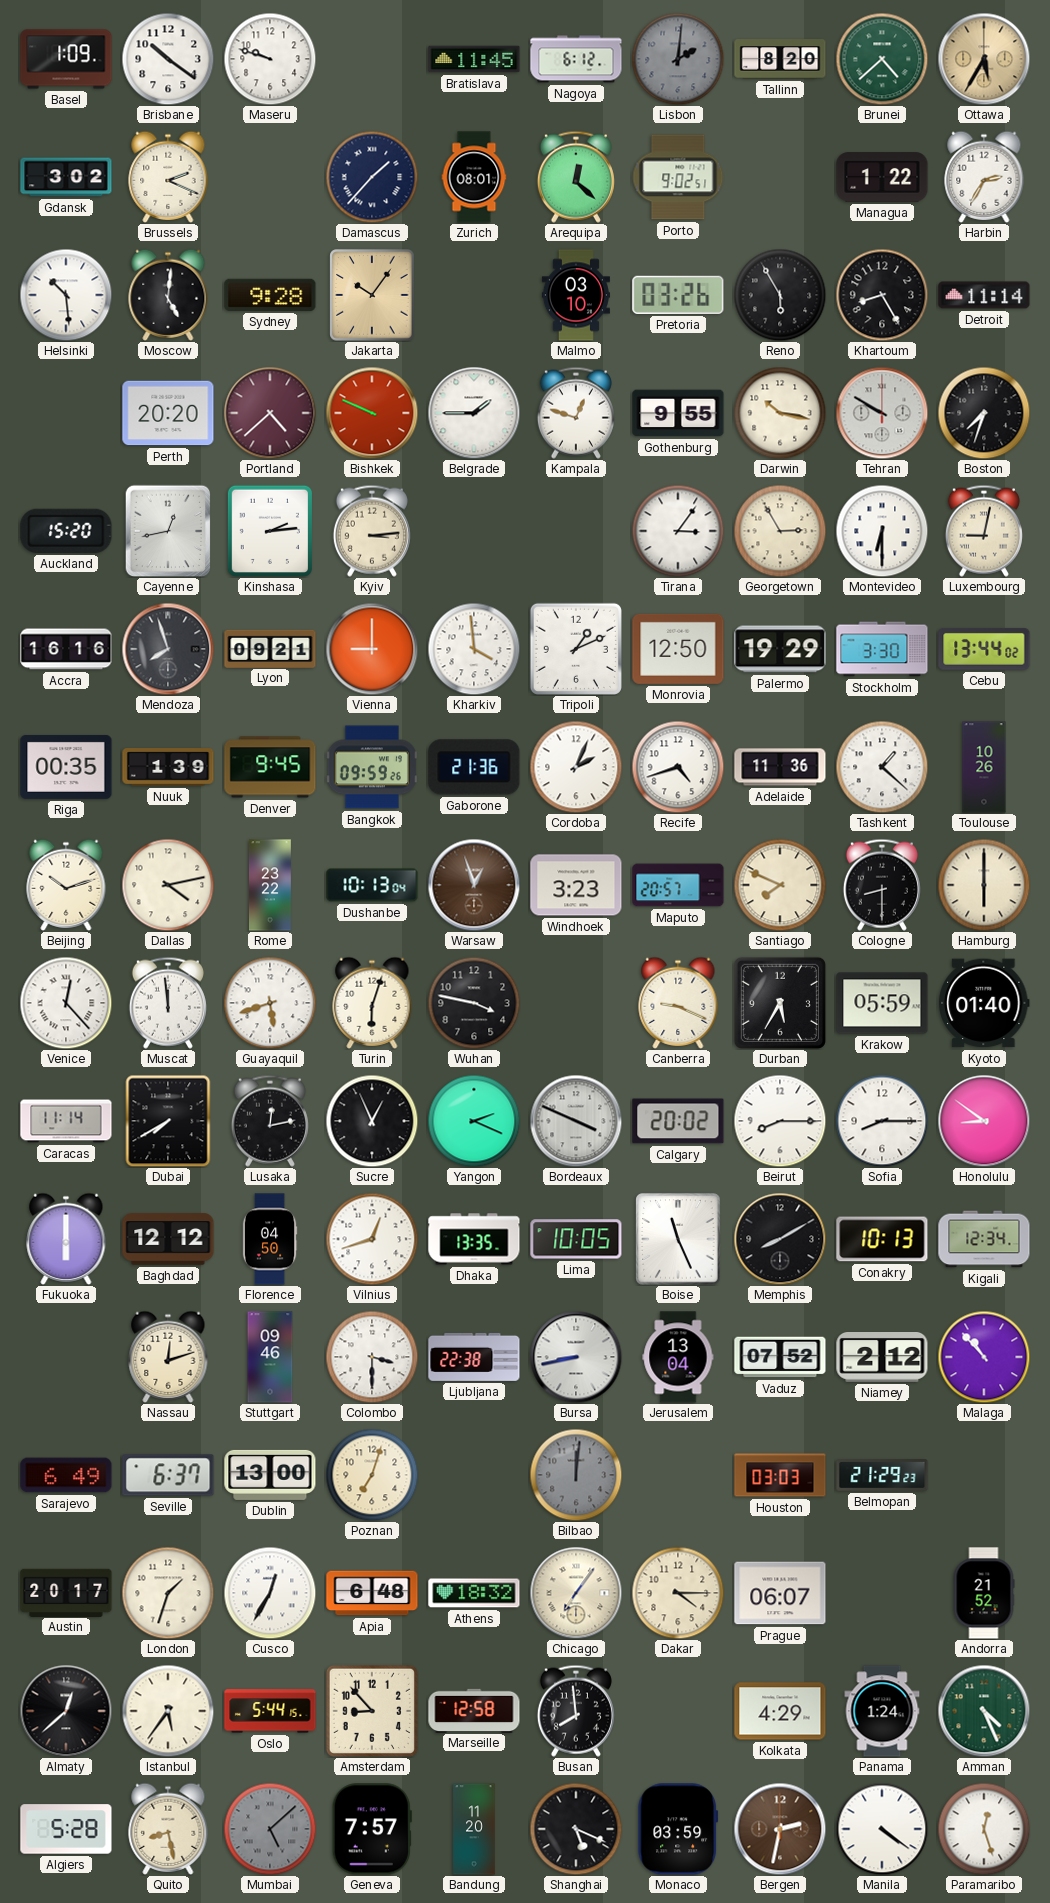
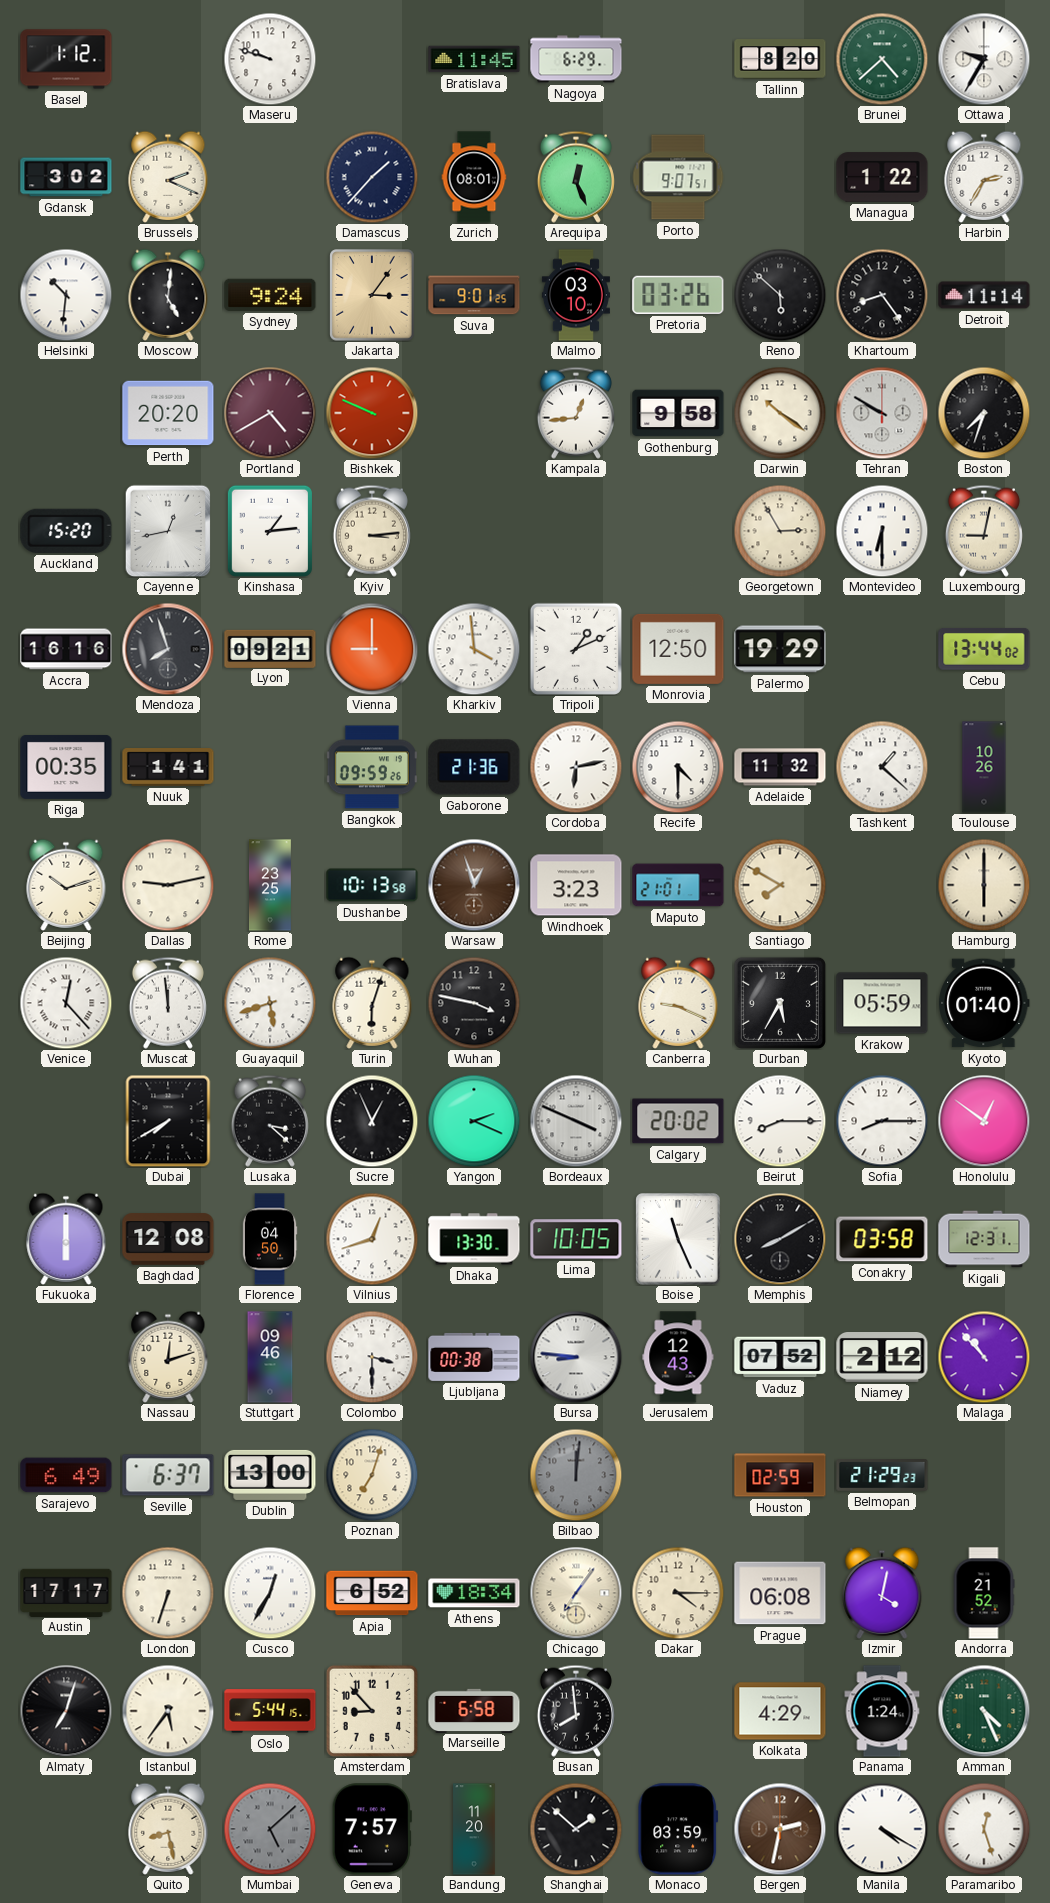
Basel: 1:09 -> 1:12 (66, 59)
Brisbane: 10:21 -> none (168, 59)
Nagoya: 6:12 -> 6:29 (576, 59)
Lisbon: 2:01 -> none (678, 59)
Ottawa: 5:35 -> 9:35 (984, 59)
Ottawa dial: champagne -> white (984, 59)
Arequipa: 12:22 -> 12:26 (576, 177)
Porto: 9:02 -> 9:07 (678, 177)
Helsinki: 10:29 -> 10:31 (66, 295)
Sydney: 9:28 -> 9:24 (270, 295)
Jakarta: 10:06 -> 3:06 (372, 295)
Suva: none -> 9:01 (474, 295)
Reno: 5:55 -> 5:52 (780, 295)
Khartoum: 8:25 -> 8:24 (882, 295)
Portland: 4:38 -> 4:40 (270, 413)
Belgrade: 1:45 -> none (474, 413)
Kampala: 12:48 -> 12:44 (576, 413)
Gothenburg: 9:55 -> 9:58 (678, 413)
Darwin: 10:17 -> 10:21 (780, 413)
Kinshasa: 2:14 -> 1:14 (270, 531)
Tirana: 3:06 -> none (678, 531)
Stockholm: 3:30 -> none (882, 649)
Nuuk: 1:39 -> 1:41 (168, 767)
Denver: 9:45 -> none (270, 767)
Cordoba: 2:04 -> 6:13 (576, 767)
Recife: 4:42 -> 4:30 (678, 767)
Adelaide: 11:36 -> 11:32 (780, 767)
Dallas: 4:13 -> 9:13 (168, 885)
Rome: 23:22 -> 23:25 (271, 885)
Dushanbe: 10:13:04 -> 10:13:58 (372, 885)
Maputo: 20:57 -> 21:01 (678, 885)
Santiago: 7:49 -> 7:50 (780, 885)
Cologne: 8:30 -> none (882, 885)
Caracas: 11:14 -> none (66, 1121)
Lusaka: 12:13 -> 3:22 (270, 1121)
Honolulu: 8:51 -> 12:51 (984, 1121)
Baghdad: 12:12 -> 12:08 (168, 1239)
Dhaka: 13:35 -> 13:30 (474, 1239)
Conakry: 10:13 -> 03:58 (882, 1239)
Kigali: 12:34 -> 12:31 (984, 1239)
Ljubljana: 22:38 -> 00:38 (474, 1357)
Bursa: 8:43 -> 8:46 (576, 1357)
Jerusalem: 13:04 -> 12:43 (678, 1357)
Houston: 03:03 -> 02:59 (780, 1475)
Austin: 20:17 -> 17:17 (66, 1592)
London: 1:33 -> 6:33 (168, 1593)
Apia: 6:48 -> 6:52 (372, 1593)
Athens: 18:32 -> 18:34 (474, 1593)
Prague: 06:07 -> 06:08 (780, 1593)
Izmir: none -> 4:02 (882, 1593)
Almaty: 12:38 -> 7:03 (66, 1711)
Marseille: 12:58 -> 6:58 (474, 1710)
Algiers: 5:28 -> none (66, 1829)
Shanghai: 5:19 -> 1:52 (576, 1829)
Manila: 4:21 -> 4:20 (882, 1829)
